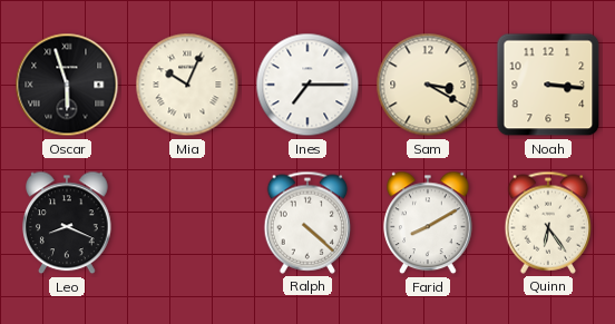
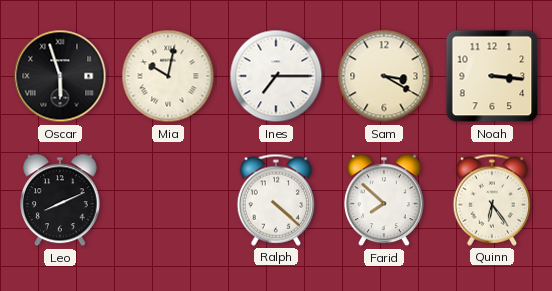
Mia: 10:04 -> 10:02 (168, 76)
Leo: 8:19 -> 8:11 (61, 200)
Farid: 8:10 -> 7:52 (385, 200)
